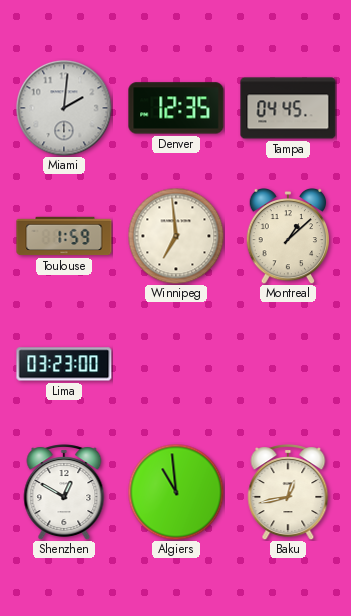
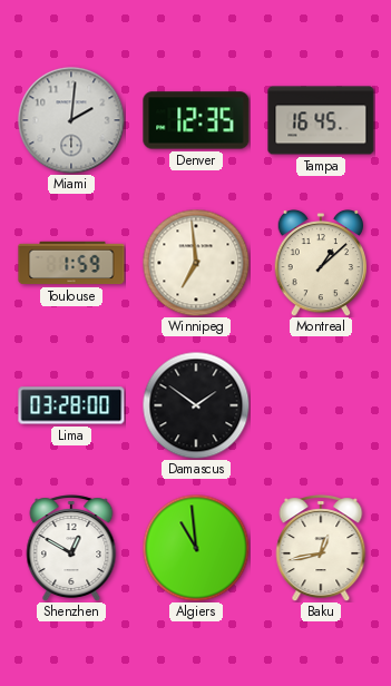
Tampa: 04:45 -> 16:45 (321, 120)
Lima: 03:23 -> 03:28 (71, 405)
Damascus: none -> 1:51 (196, 405)
